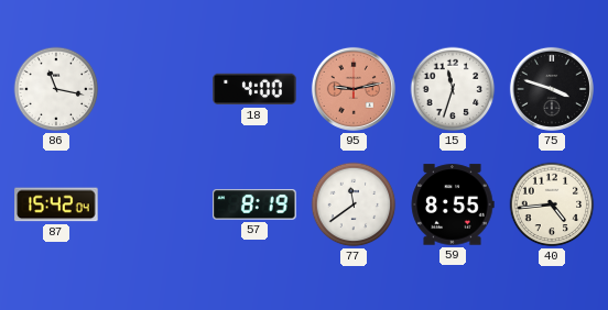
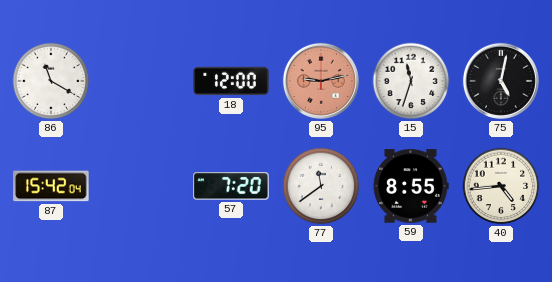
86: 11:17 -> 11:20 (51, 81)
18: 4:00 -> 12:00 (231, 81)
75: 3:48 -> 5:02 (501, 81)
57: 8:19 -> 7:20 (231, 186)
